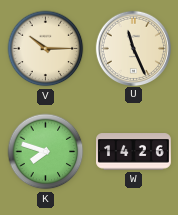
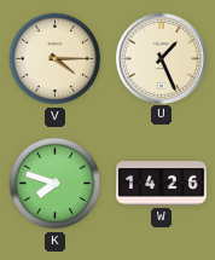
V: 10:15 -> 4:15 (56, 59)
U: 11:26 -> 1:26 (161, 58)
